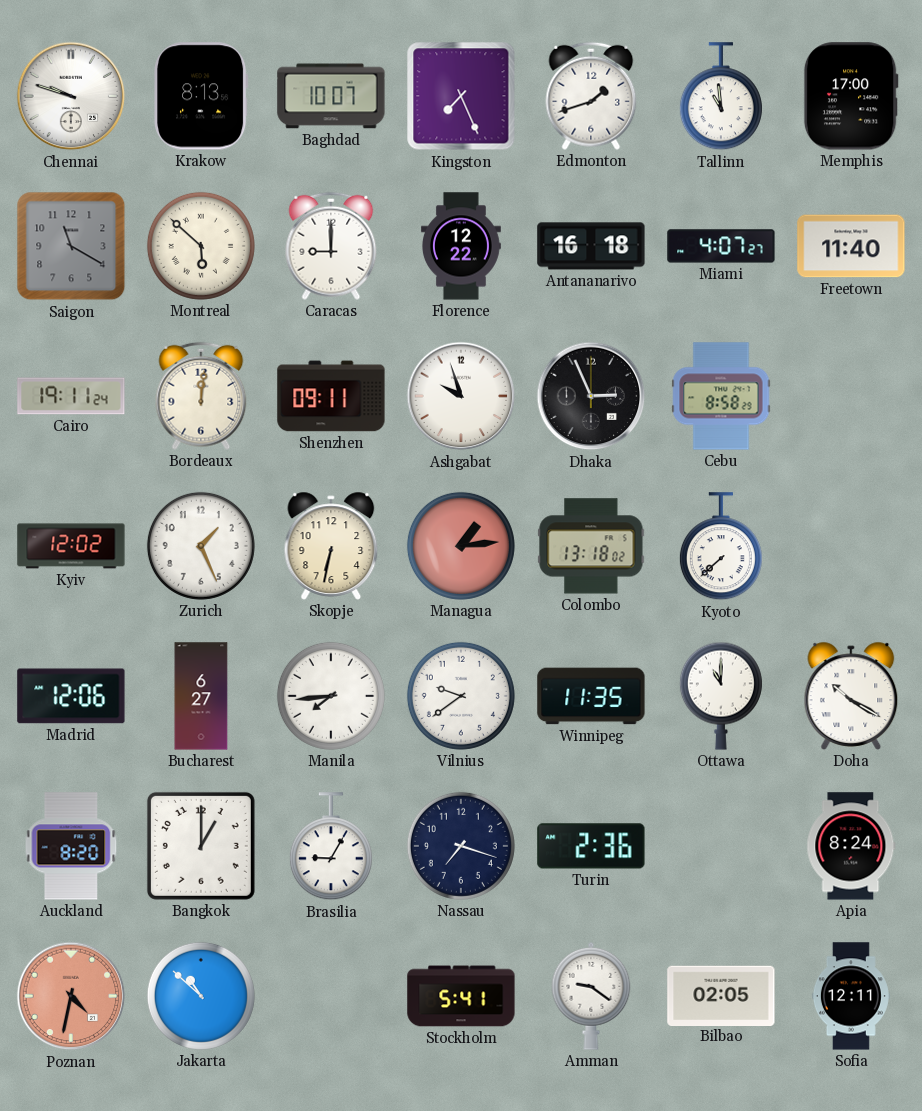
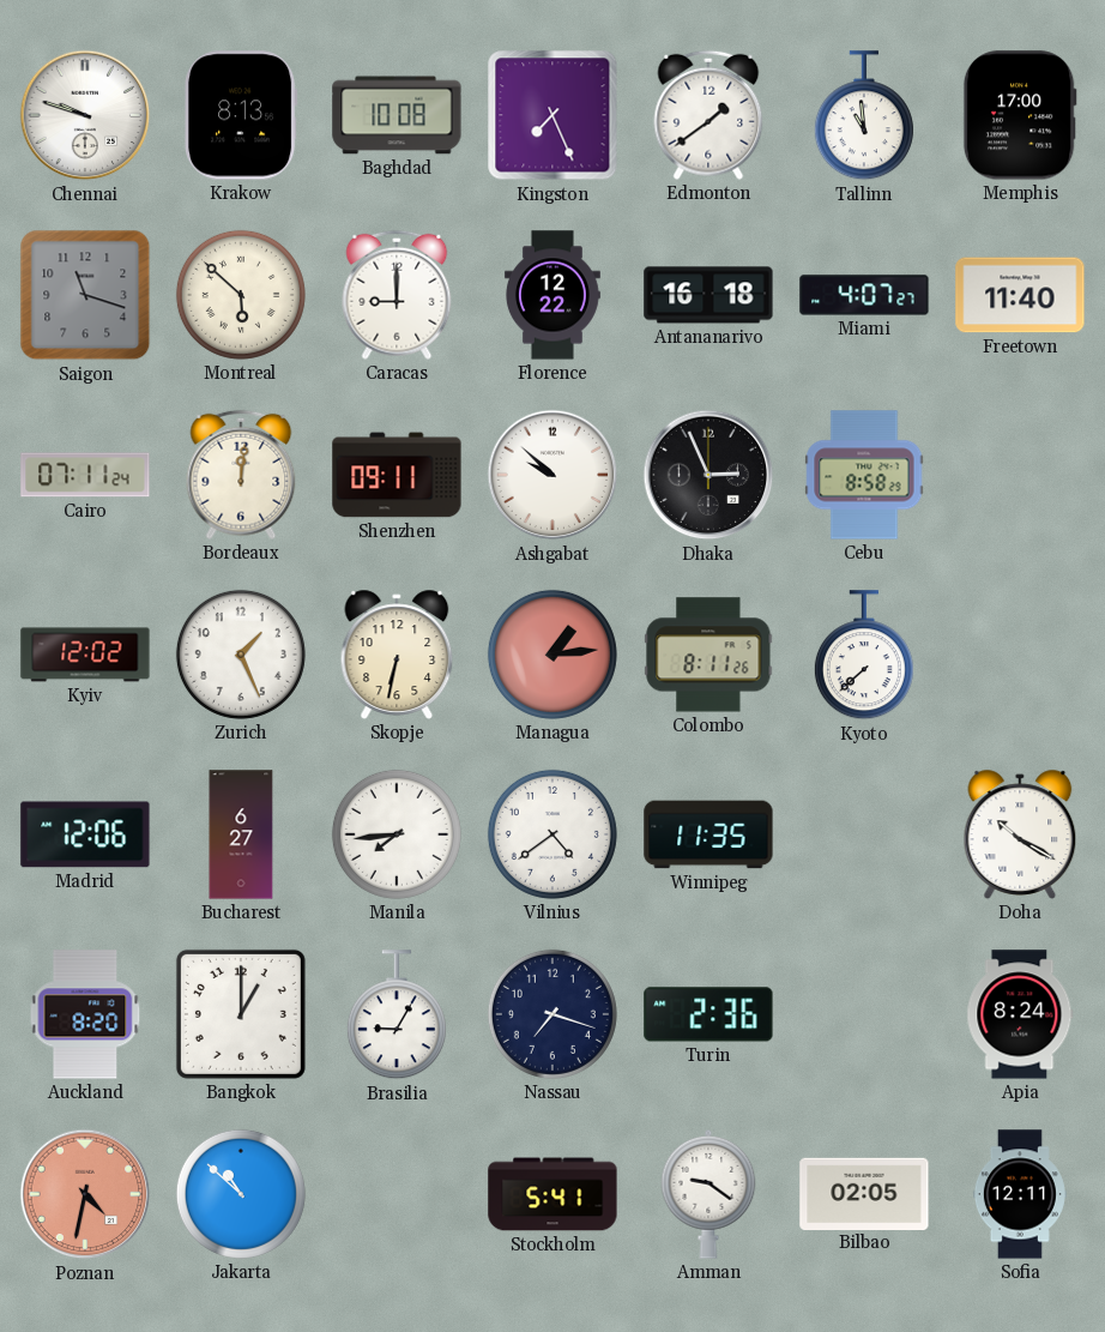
Baghdad: 10:07 -> 10:08 (397, 115)
Edmonton: 1:42 -> 1:39 (708, 115)
Saigon: 11:20 -> 11:18 (85, 295)
Cairo: 19:11 -> 07:11 (85, 475)
Ashgabat: 9:57 -> 9:52 (552, 475)
Colombo: 13:18 -> 8:11 (708, 655)
Vilnius: 9:39 -> 4:39 (552, 834)
Ottawa: 11:00 -> none (721, 696)
